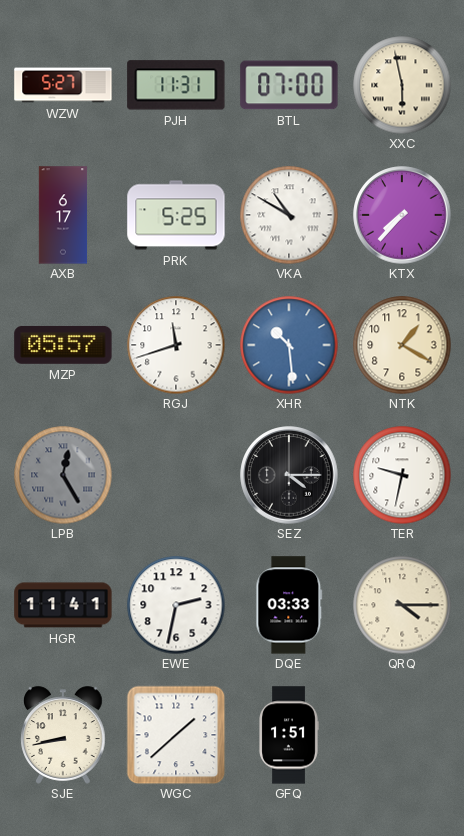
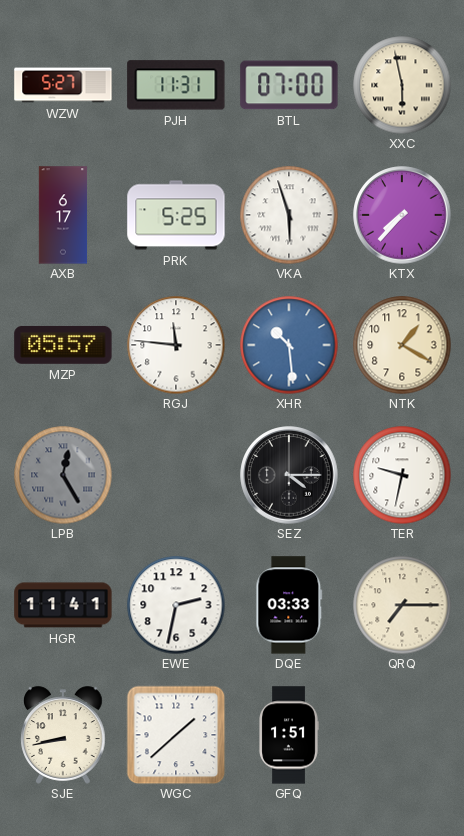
VKA: 10:50 -> 5:57 (289, 215)
RGJ: 11:42 -> 11:46 (176, 345)
QRQ: 4:15 -> 7:15 (402, 605)
